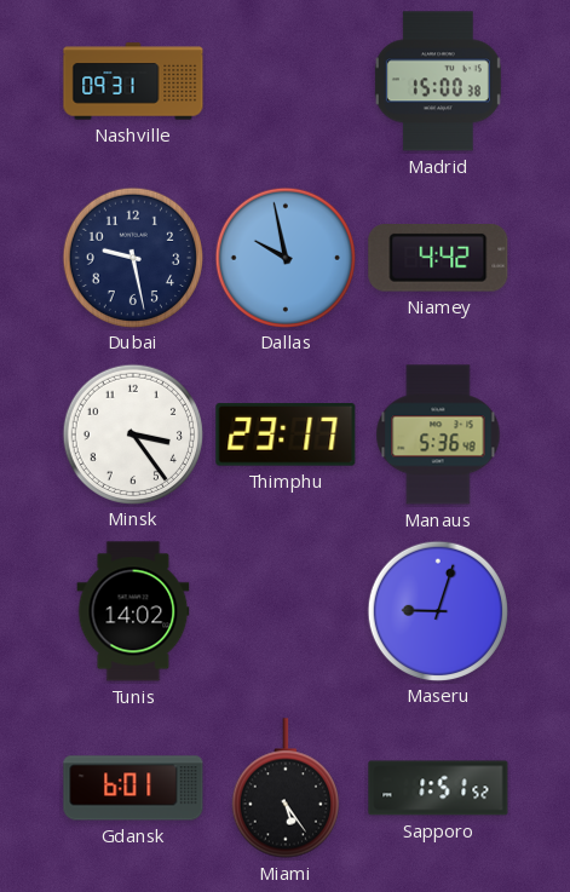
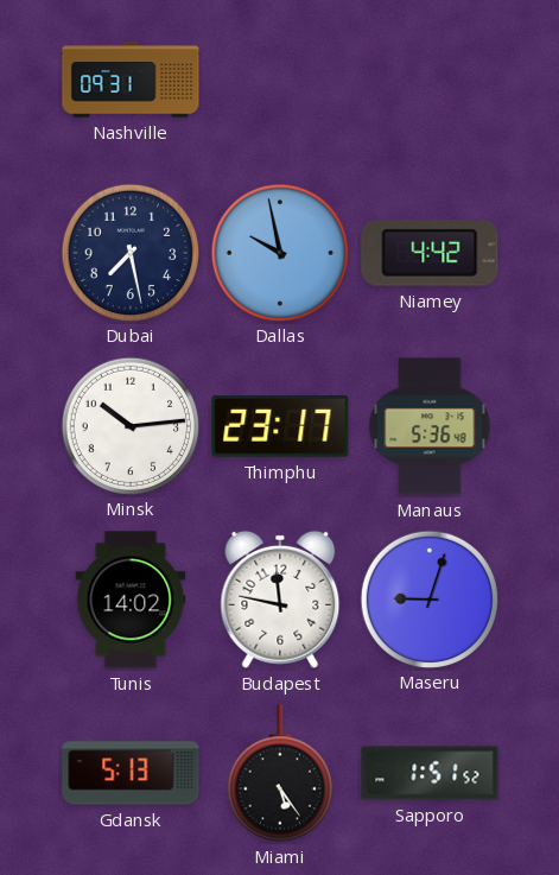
Madrid: 15:00 -> none (438, 81)
Dubai: 9:28 -> 7:28 (129, 252)
Minsk: 3:24 -> 10:14 (129, 425)
Budapest: none -> 11:47 (280, 600)
Gdansk: 6:01 -> 5:13 (131, 773)
